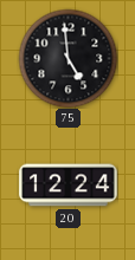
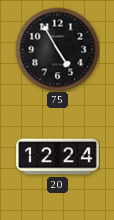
75: 4:59 -> 4:55 (57, 49)
